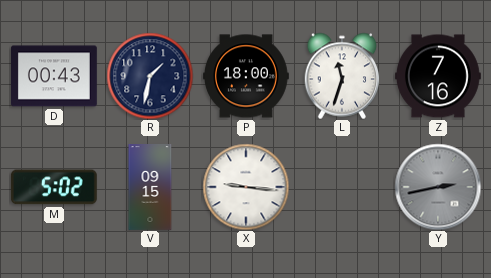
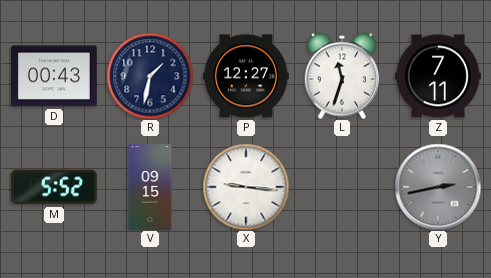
P: 18:00 -> 12:27 (247, 76)
Z: 7:16 -> 7:11 (439, 76)
M: 5:02 -> 5:52 (54, 187)
